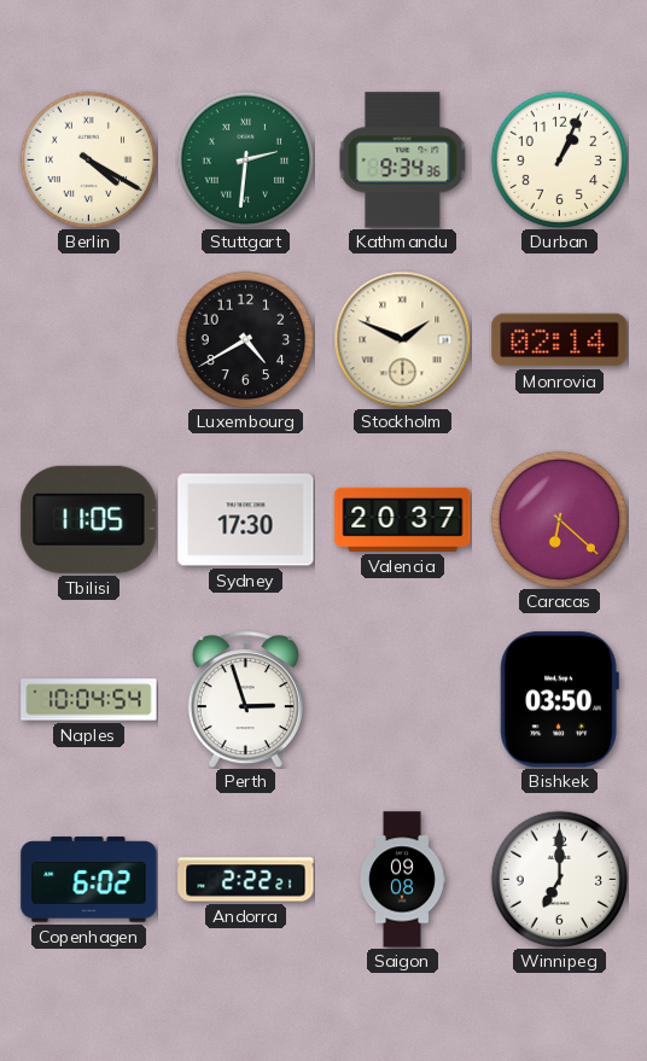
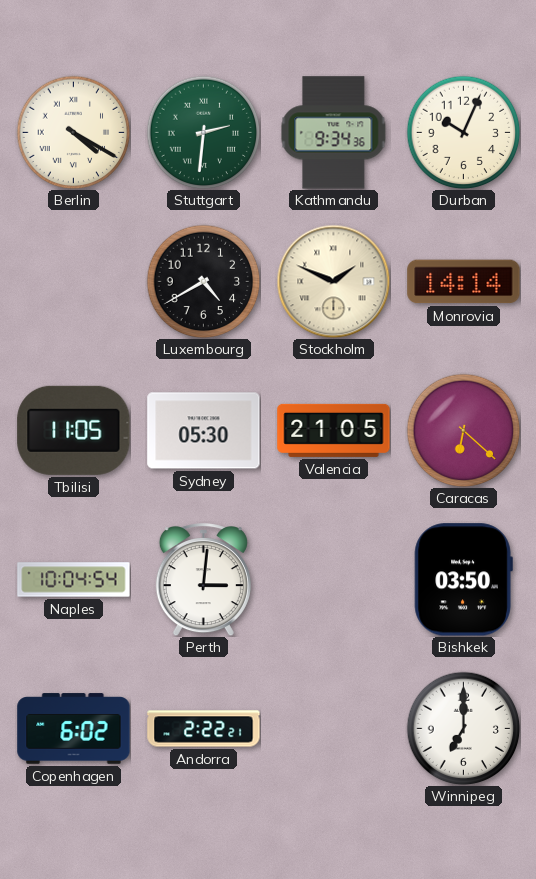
Durban: 1:04 -> 10:04 (463, 132)
Monrovia: 02:14 -> 14:14 (464, 282)
Sydney: 17:30 -> 05:30 (204, 431)
Valencia: 20:37 -> 21:05 (334, 430)
Perth: 2:57 -> 3:01 (203, 580)
Saigon: 09:08 -> none (403, 880)
